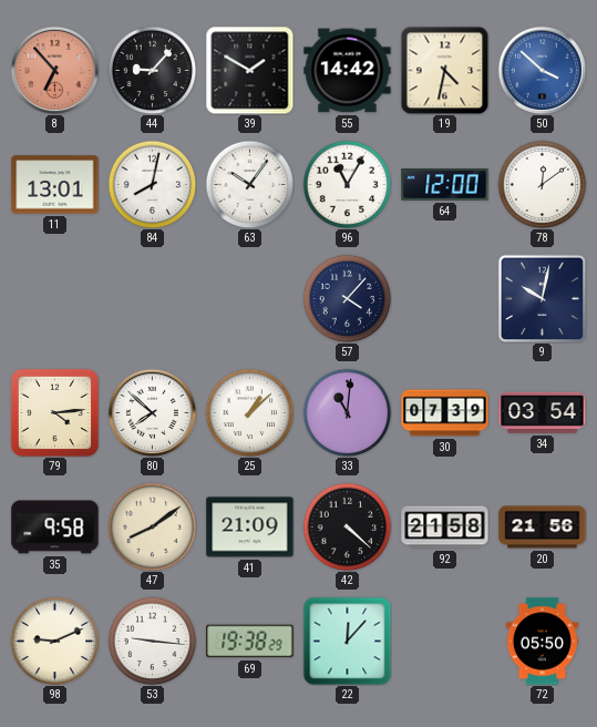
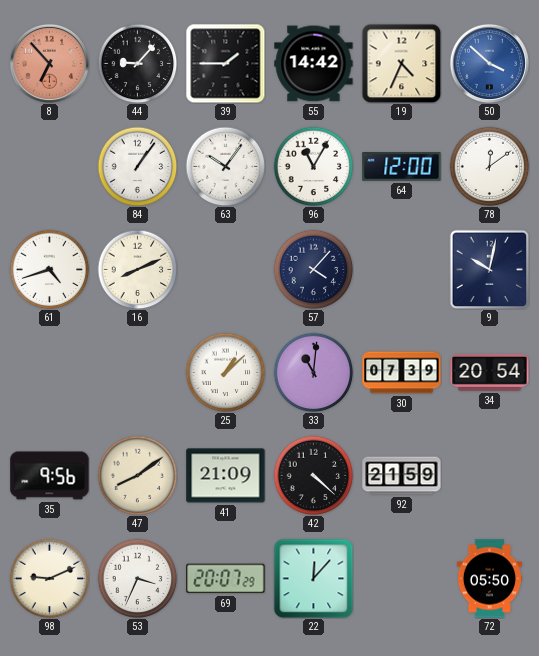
39: 1:50 -> 1:45 (225, 63)
19: 4:32 -> 4:34 (401, 63)
11: 13:01 -> none (55, 185)
84: 8:02 -> 1:06 (137, 166)
61: none -> 4:42 (49, 269)
16: none -> 8:11 (137, 269)
79: 4:14 -> none (54, 412)
80: 7:52 -> none (152, 412)
34: 03:54 -> 20:54 (490, 373)
35: 9:58 -> 9:56 (50, 476)
92: 21:58 -> 21:59 (402, 476)
20: 21:56 -> none (543, 528)
53: 9:16 -> 3:34 (137, 578)
69: 19:38 -> 20:07 (226, 579)
